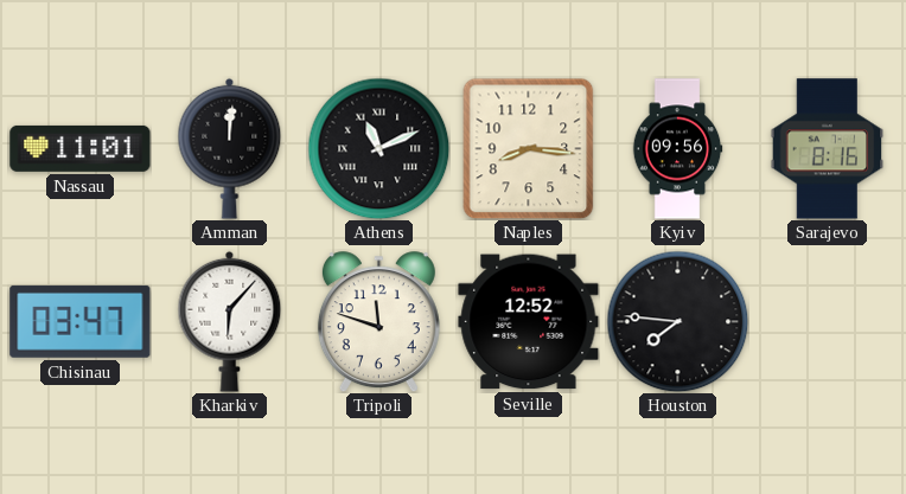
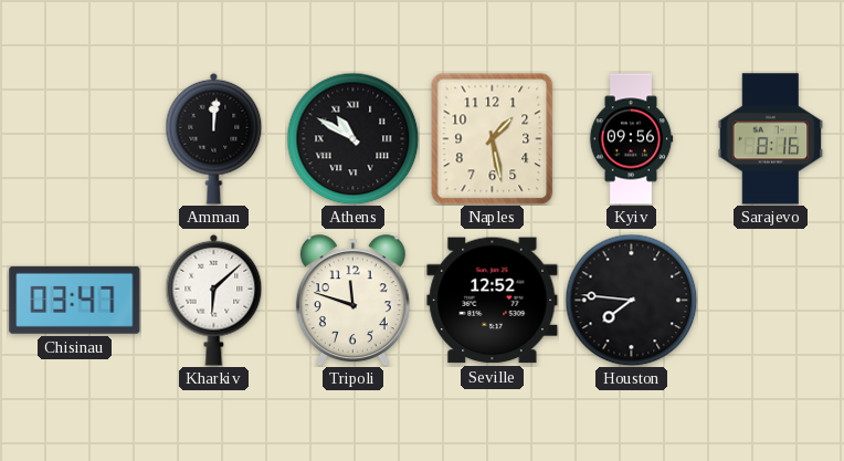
Nassau: 11:01 -> none (81, 148)
Athens: 11:11 -> 10:50 (352, 138)
Naples: 8:16 -> 1:28 (493, 138)
Kharkiv: 6:07 -> 6:08 (214, 300)
